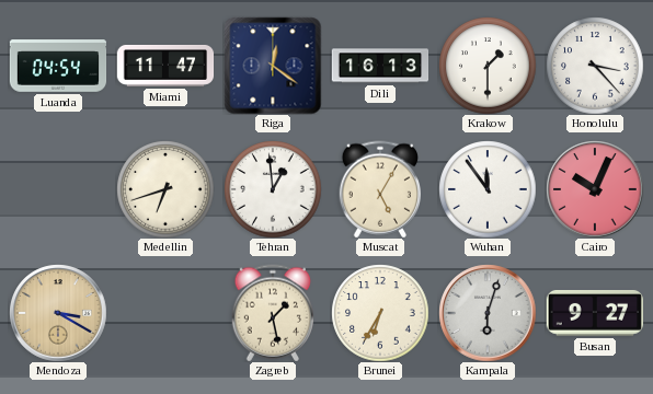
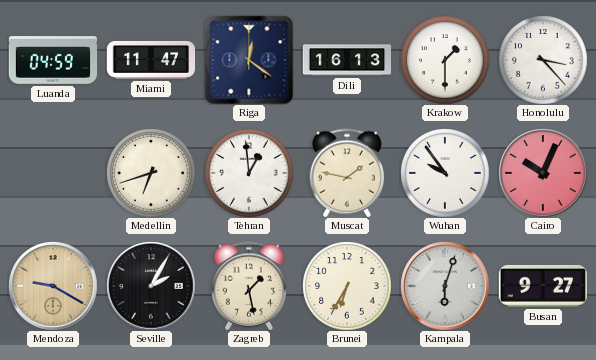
Luanda: 04:54 -> 04:59 (53, 60)
Muscat: 5:05 -> 1:47 (346, 173)
Wuhan: 11:54 -> 9:54 (445, 173)
Mendoza: 3:20 -> 9:20 (53, 286)
Seville: none -> 2:05 (151, 286)
